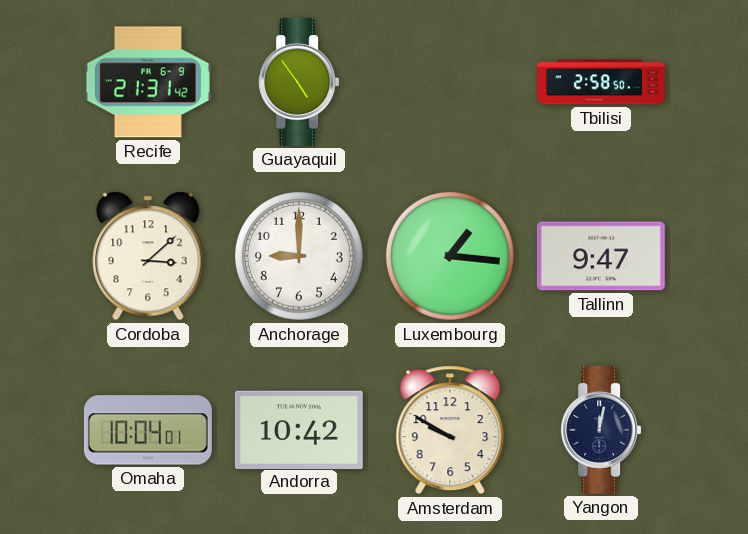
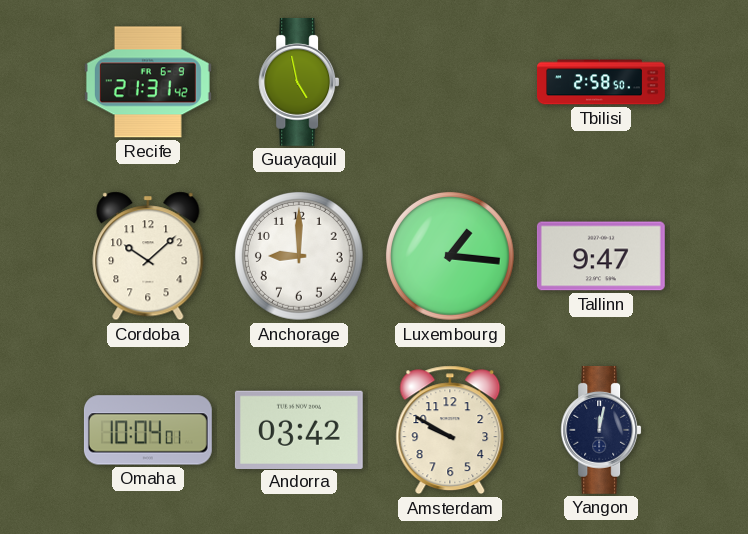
Guayaquil: 4:54 -> 4:58 (299, 82)
Cordoba: 3:08 -> 10:08 (148, 256)
Andorra: 10:42 -> 03:42 (299, 429)
